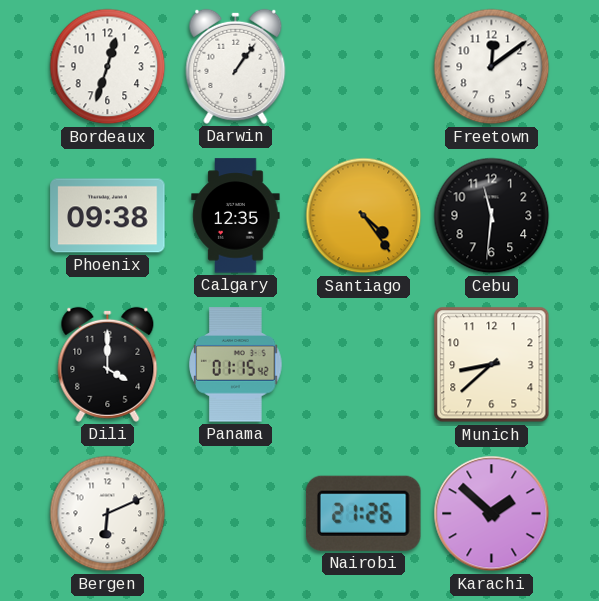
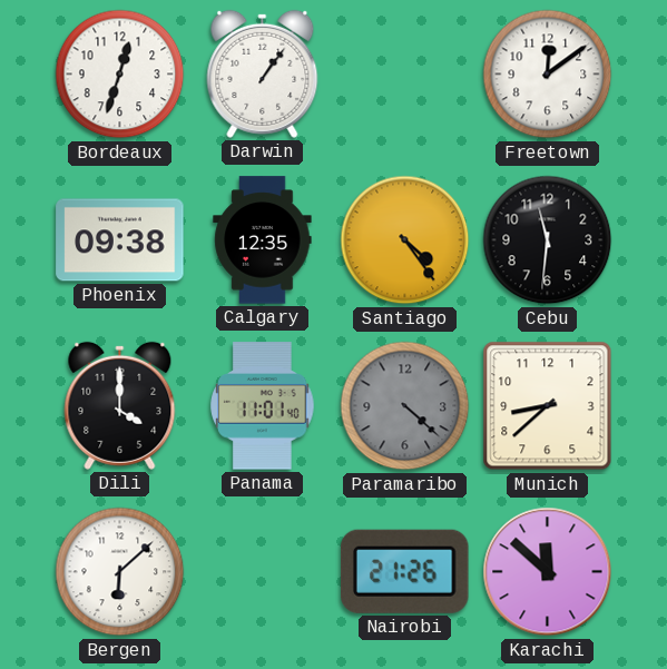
Panama: 01:15 -> 11:01 (263, 406)
Paramaribo: none -> 4:22 (405, 406)
Bergen: 6:11 -> 6:08 (120, 572)
Karachi: 1:52 -> 11:52 (548, 572)
